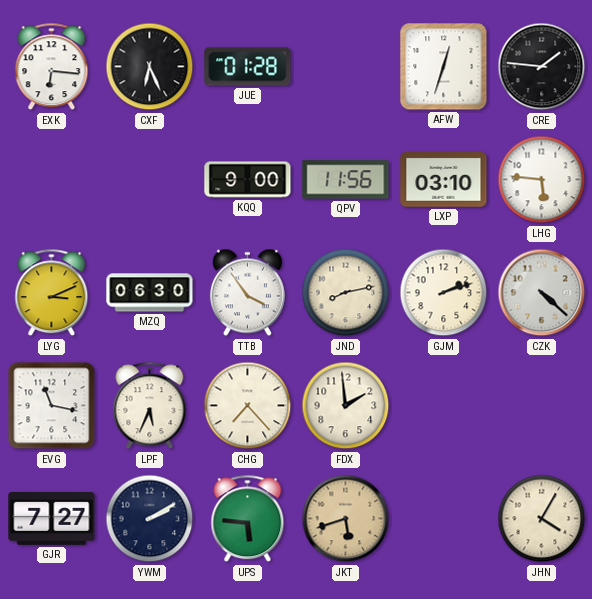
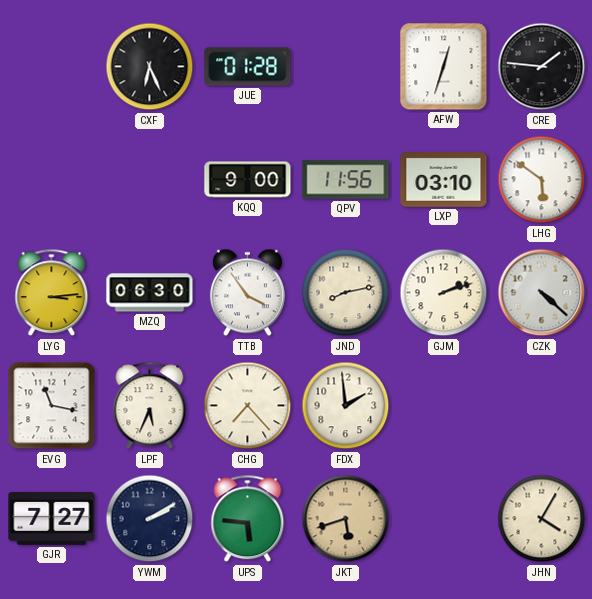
EXK: 6:16 -> none (52, 67)
LHG: 5:46 -> 5:51 (542, 180)
LYG: 3:11 -> 3:14 (52, 293)
